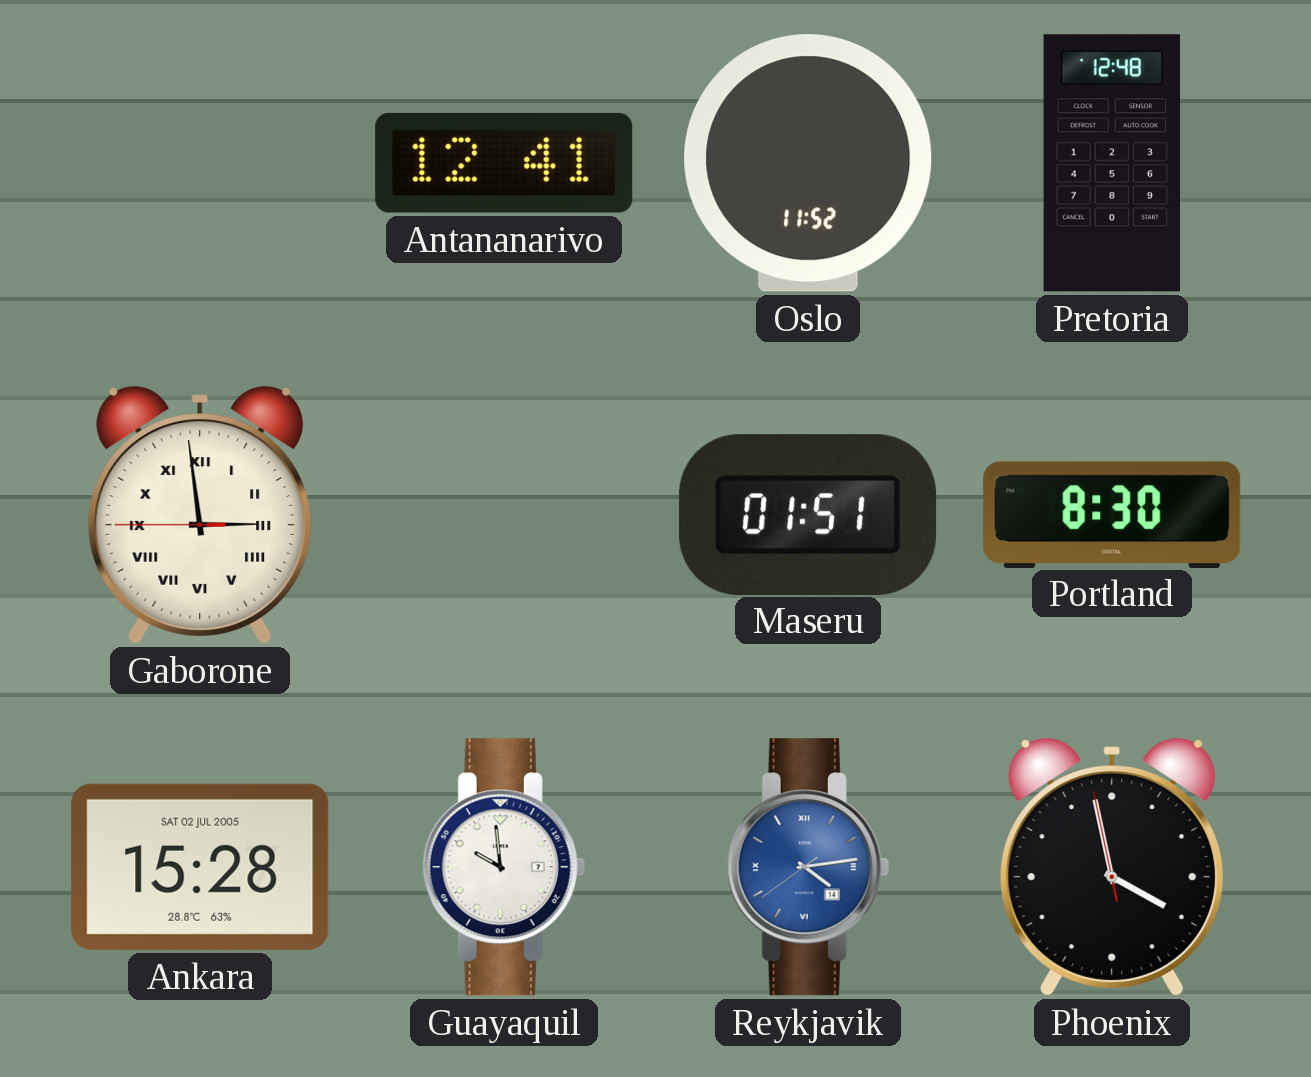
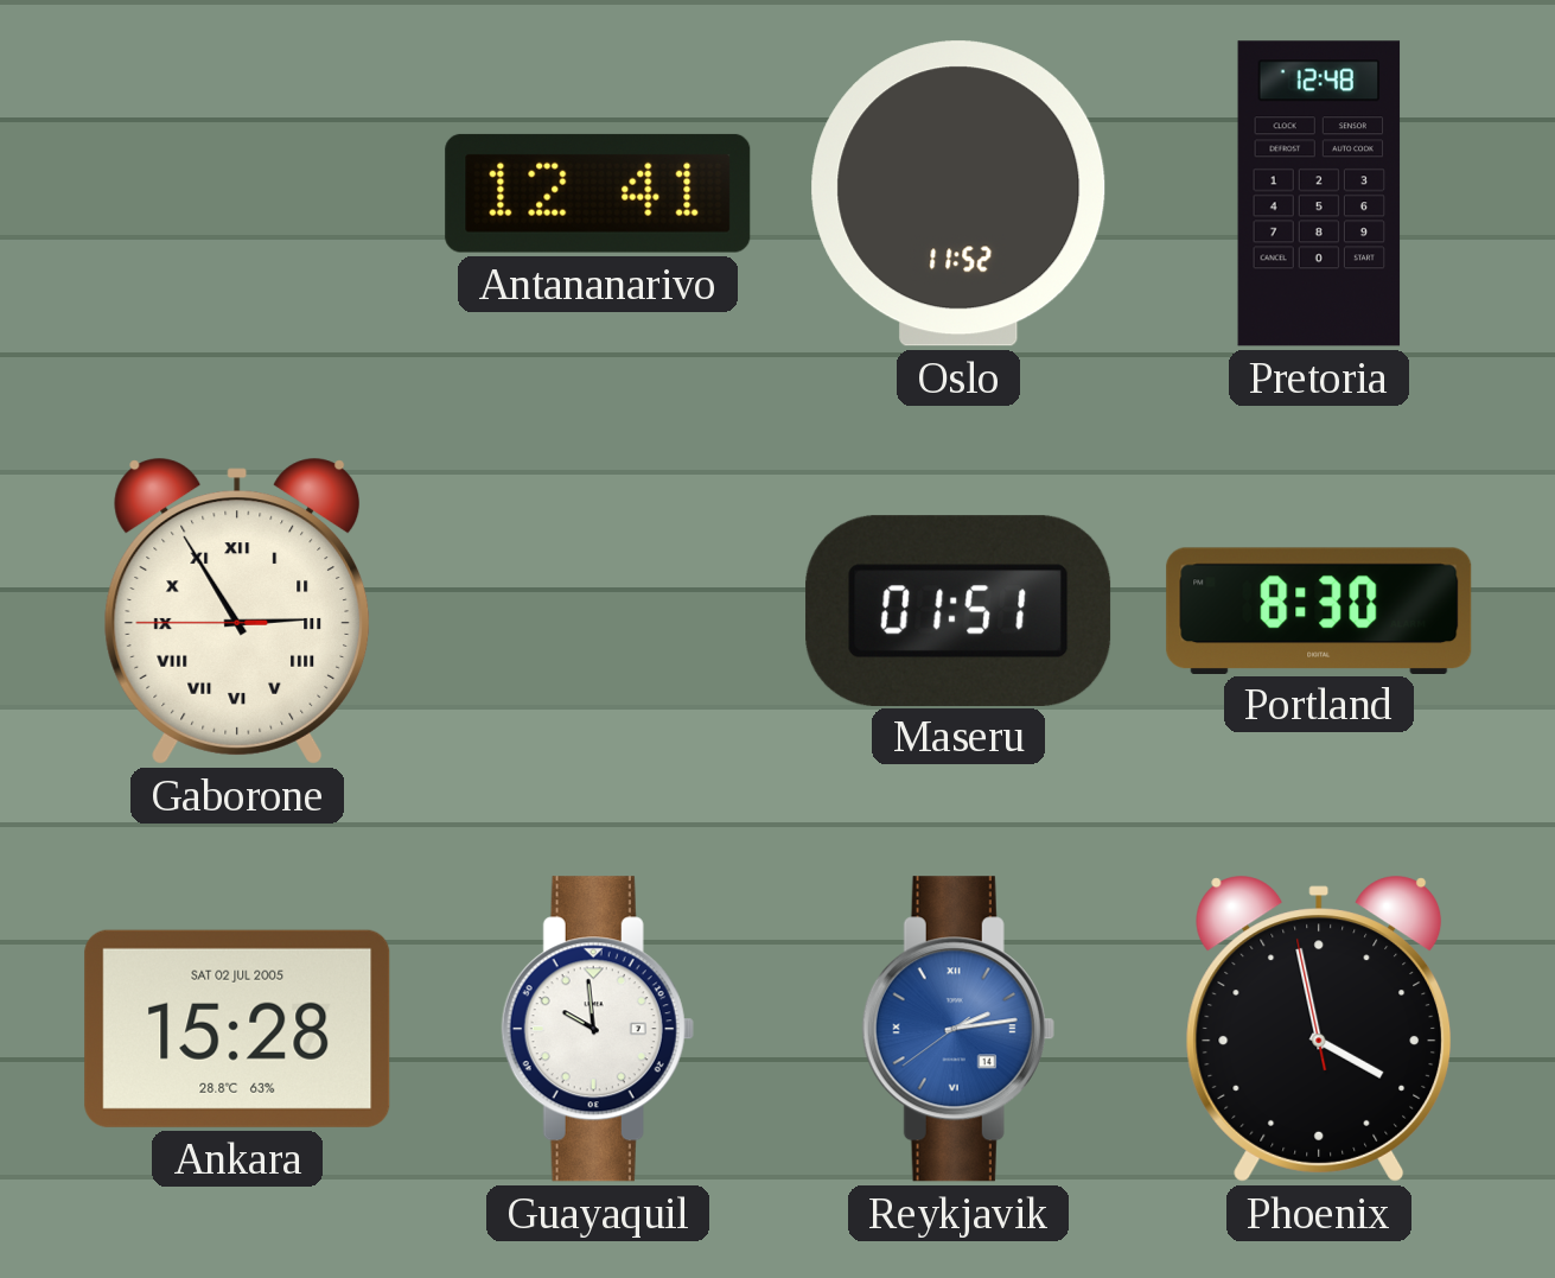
Gaborone: 2:58 -> 2:54 (237, 611)
Reykjavik: 4:13 -> 2:13 (958, 1029)
